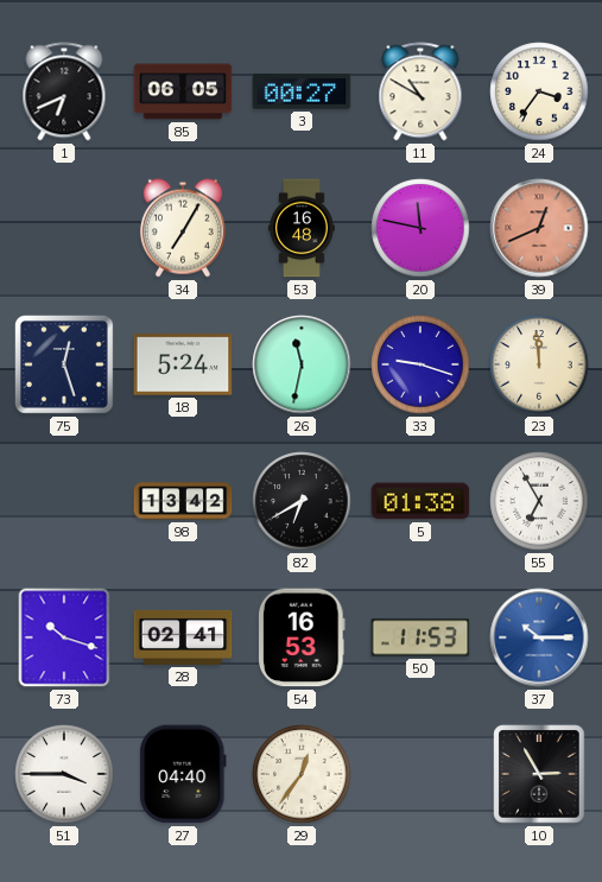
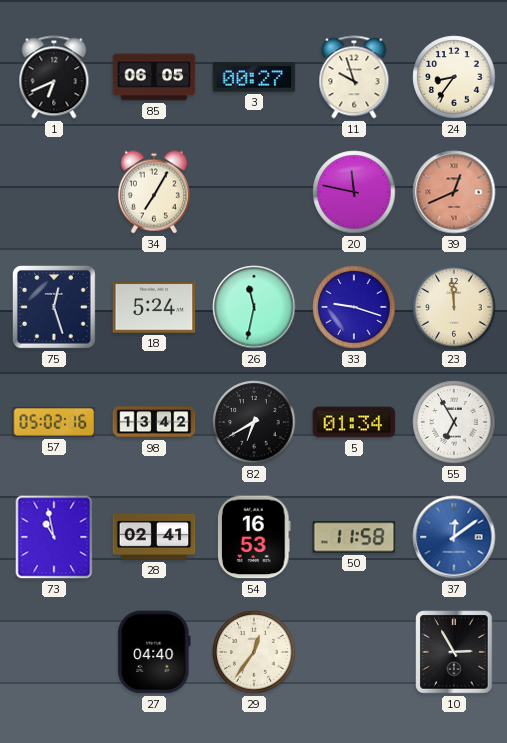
11: 10:50 -> 9:57 (354, 77)
24: 3:36 -> 8:36 (454, 77)
53: 16:48 -> none (302, 228)
57: none -> 05:02 (54, 422)
5: 01:38 -> 01:34 (354, 422)
73: 10:18 -> 10:58 (54, 537)
50: 11:53 -> 11:58 (354, 537)
37: 10:15 -> 12:09 (454, 537)
51: 3:45 -> none (64, 774)
